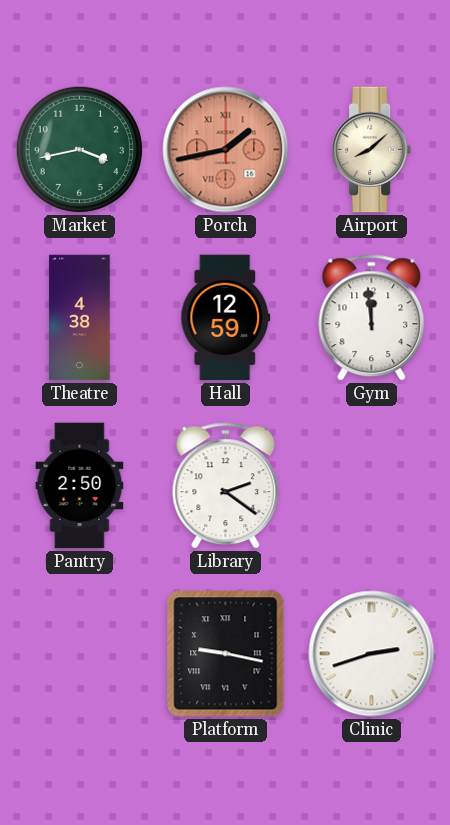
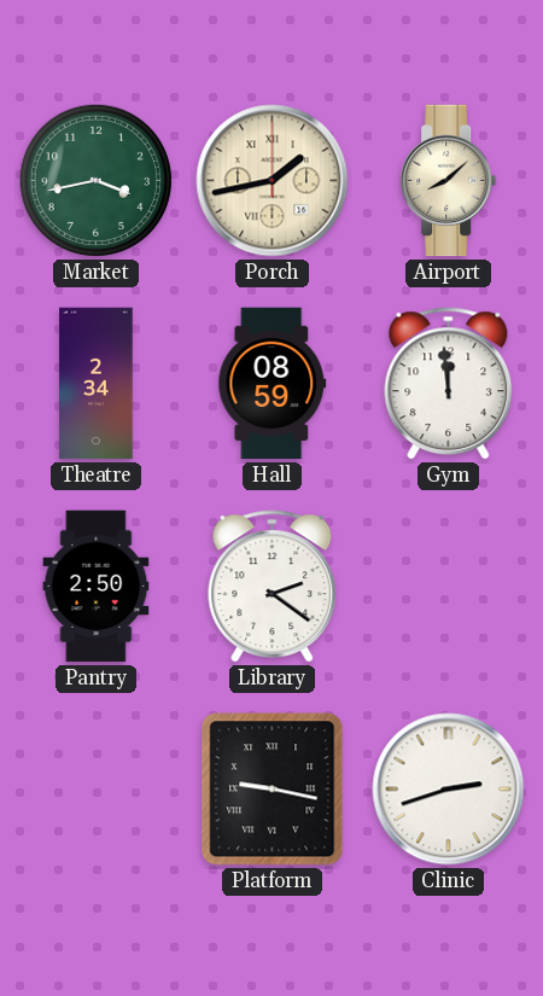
Porch dial: salmon -> cream (273, 181)
Theatre: 4:38 -> 2:34 (97, 384)
Hall: 12:59 -> 08:59 (273, 384)
